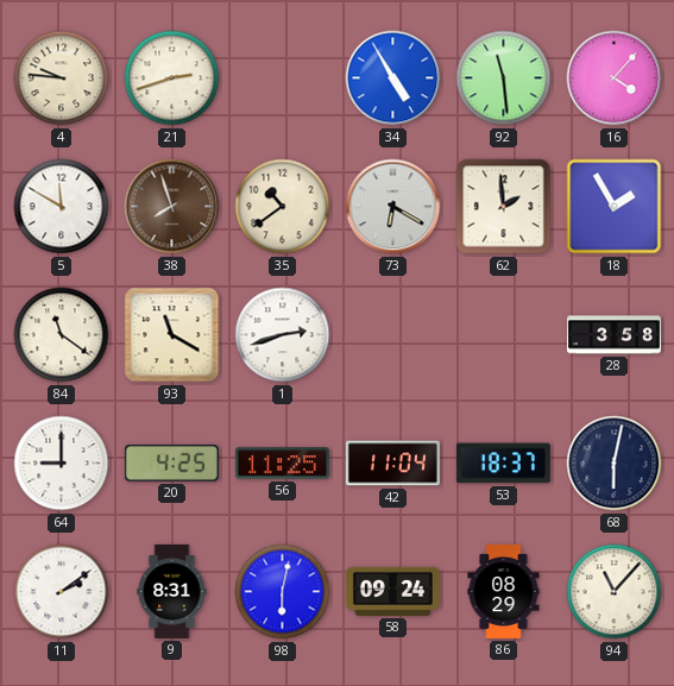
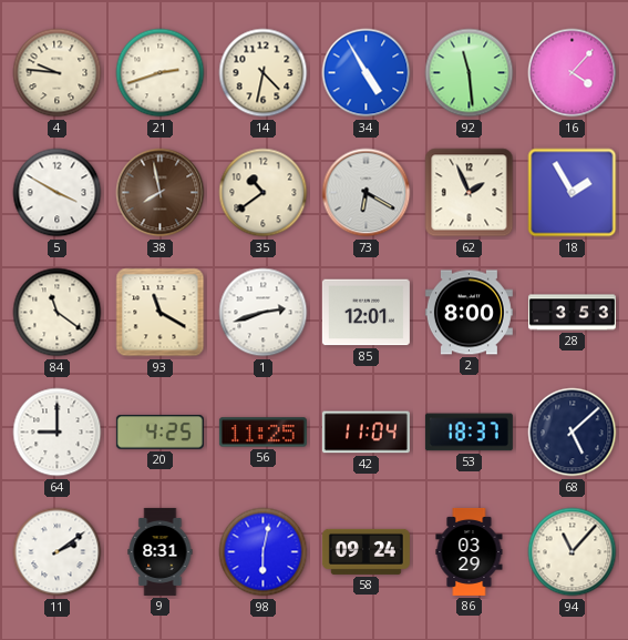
14: none -> 4:32 (264, 73)
5: 11:50 -> 3:50 (58, 193)
38: 7:57 -> 7:58 (161, 193)
62: 1:59 -> 1:56 (470, 193)
85: none -> 12:01 (366, 313)
2: none -> 8:00 (469, 313)
28: 3:58 -> 3:53 (572, 313)
68: 6:02 -> 5:08 (573, 433)
86: 08:29 -> 03:29 (470, 551)
